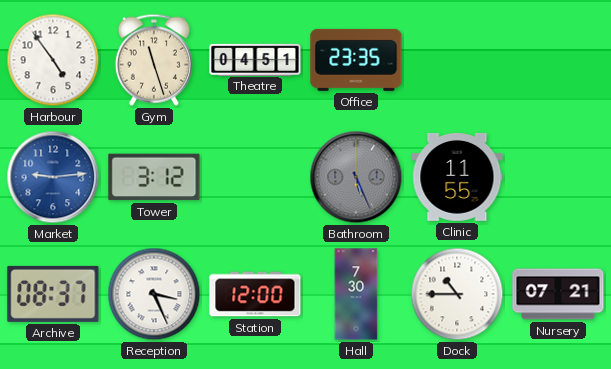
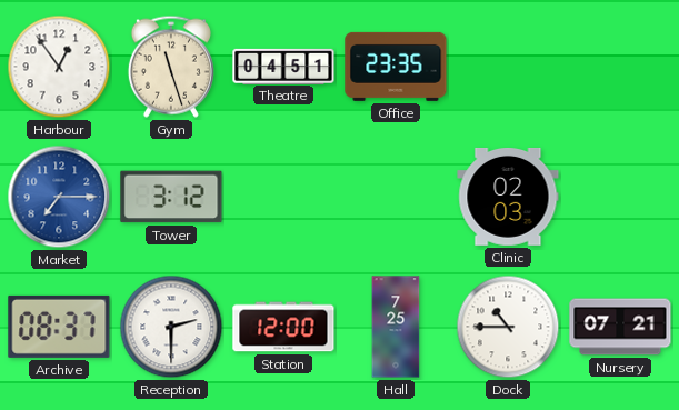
Harbour: 4:54 -> 12:54 (59, 67)
Market: 9:14 -> 7:15 (59, 197)
Bathroom: 5:26 -> none (356, 177)
Clinic: 11:55 -> 02:03 (508, 197)
Reception: 3:26 -> 2:30 (171, 327)
Hall: 7:30 -> 7:25 (396, 327)
